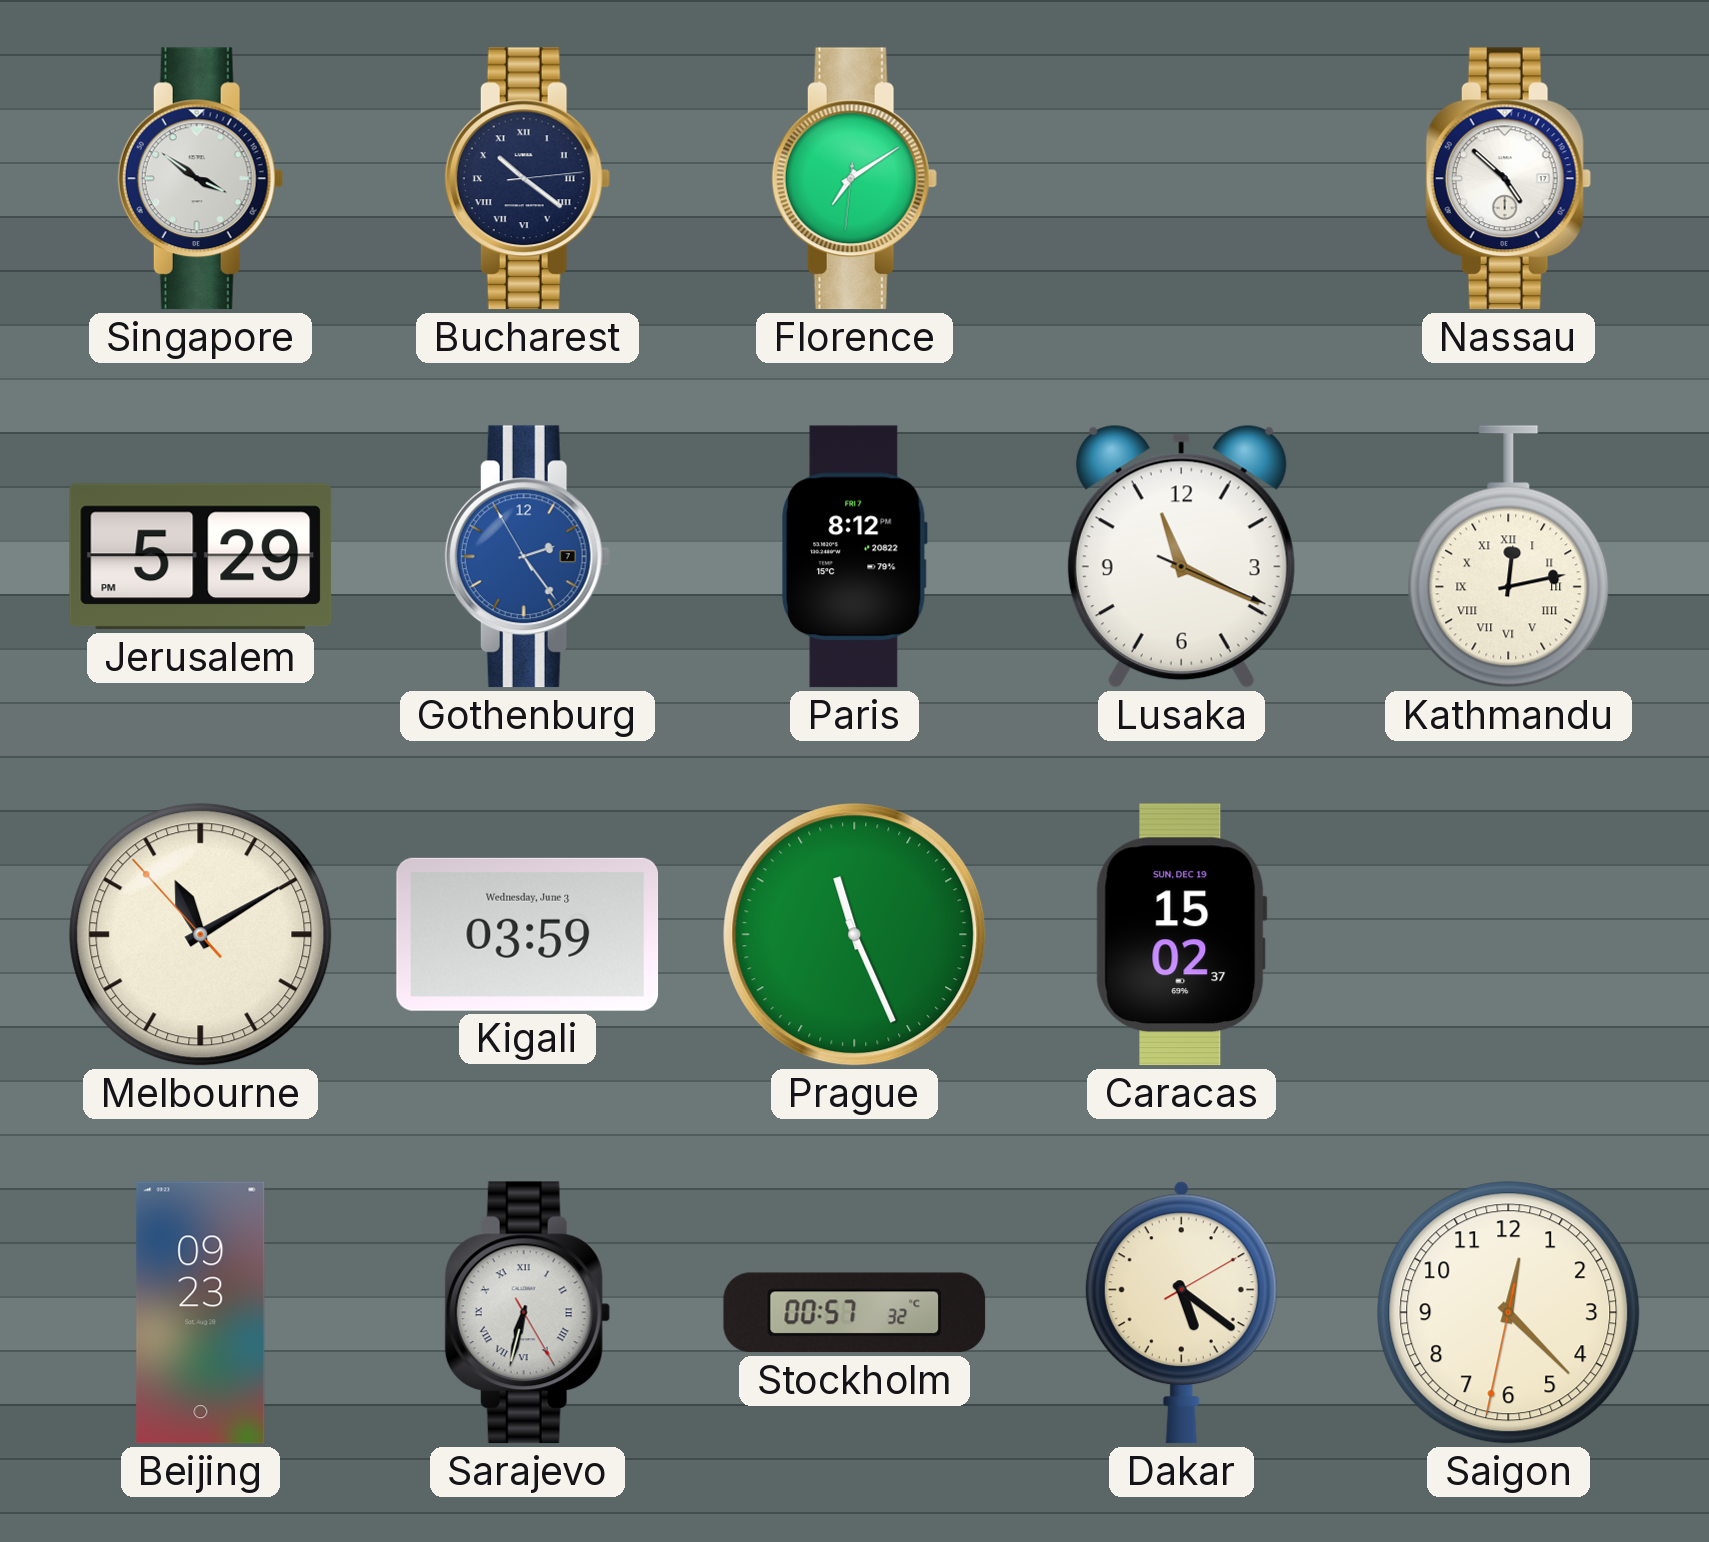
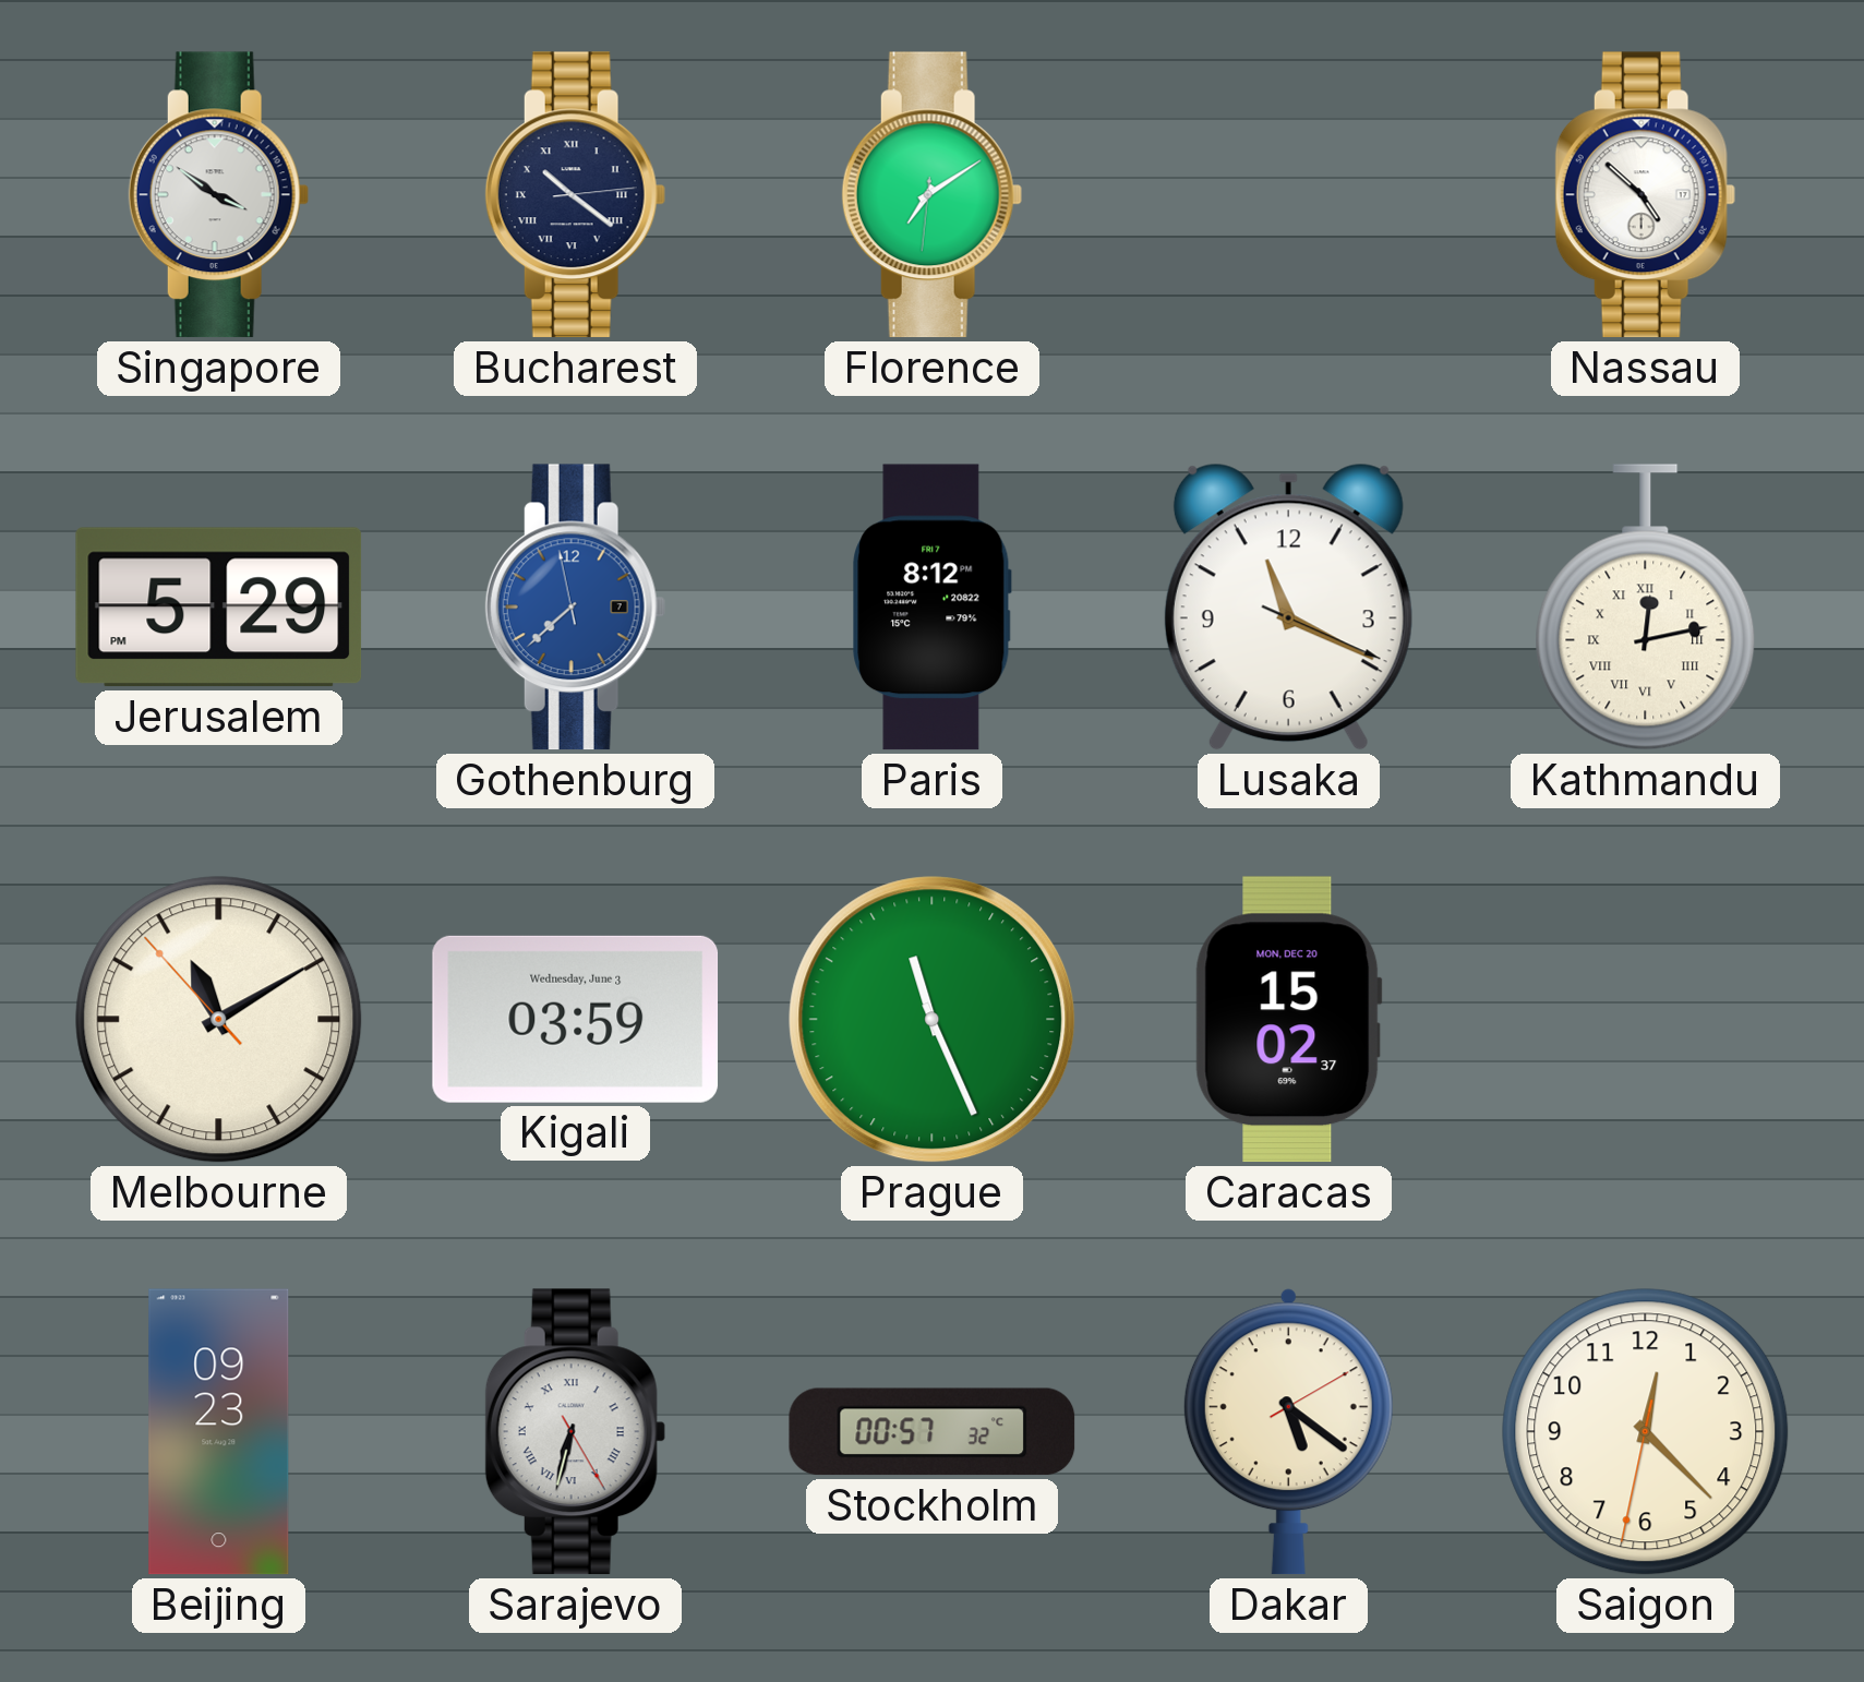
Gothenburg: 2:23 -> 7:37 (575, 608)
Caracas date: SUN, DEC 19 -> MON, DEC 20 (1288, 1020)
